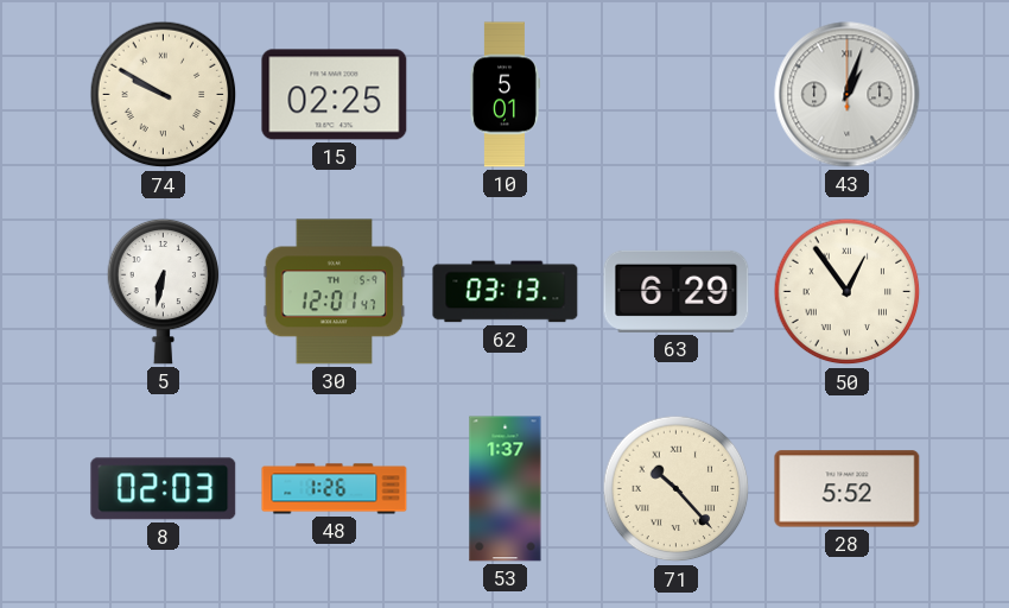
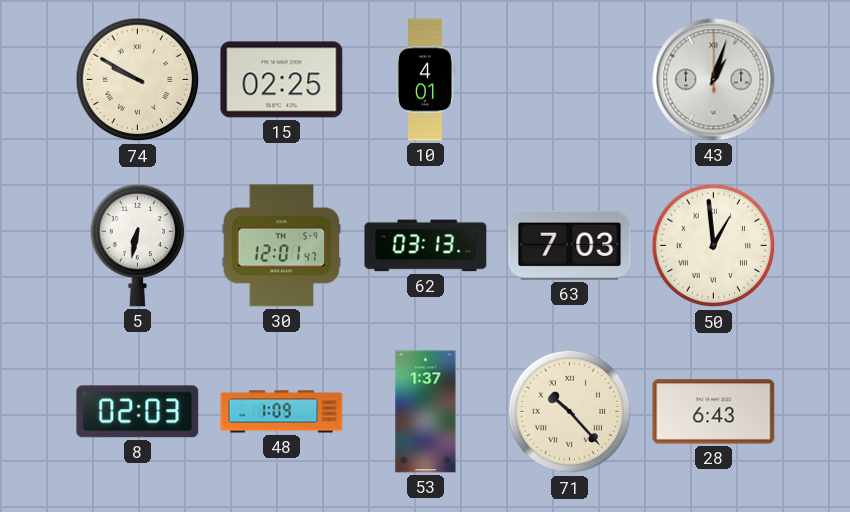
10: 5:01 -> 4:01 (425, 80)
63: 6:29 -> 7:03 (570, 245)
50: 12:54 -> 12:59 (714, 246)
48: 1:26 -> 1:09 (282, 412)
28: 5:52 -> 6:43 (714, 412)
